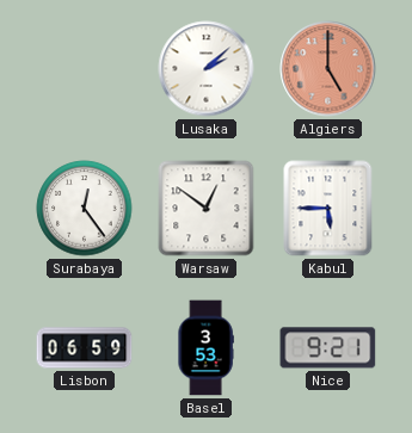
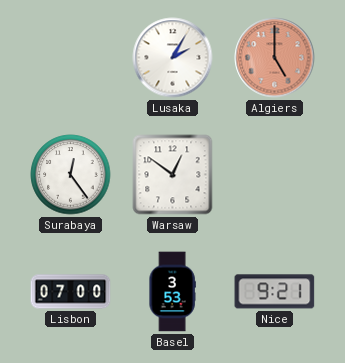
Lusaka: 2:08 -> 2:05 (173, 58)
Kabul: 5:45 -> none (328, 209)
Lisbon: 06:59 -> 07:00 (71, 292)
